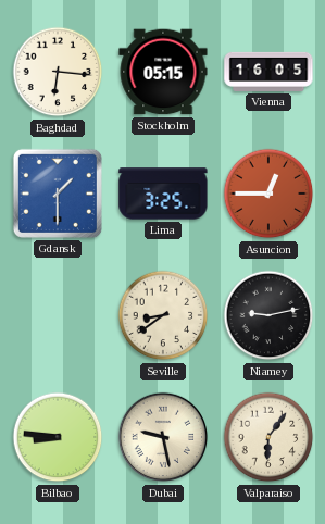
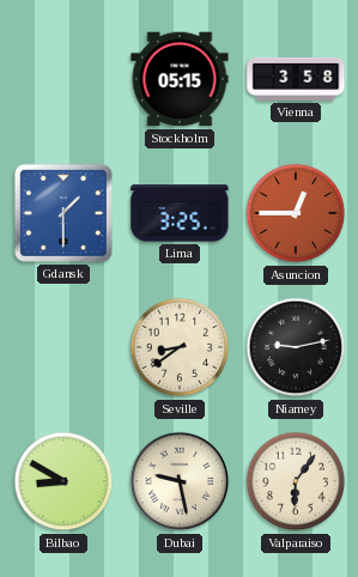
Baghdad: 6:16 -> none (58, 72)
Vienna: 16:05 -> 3:58 (296, 79)
Bilbao: 8:46 -> 8:50 (63, 481)
